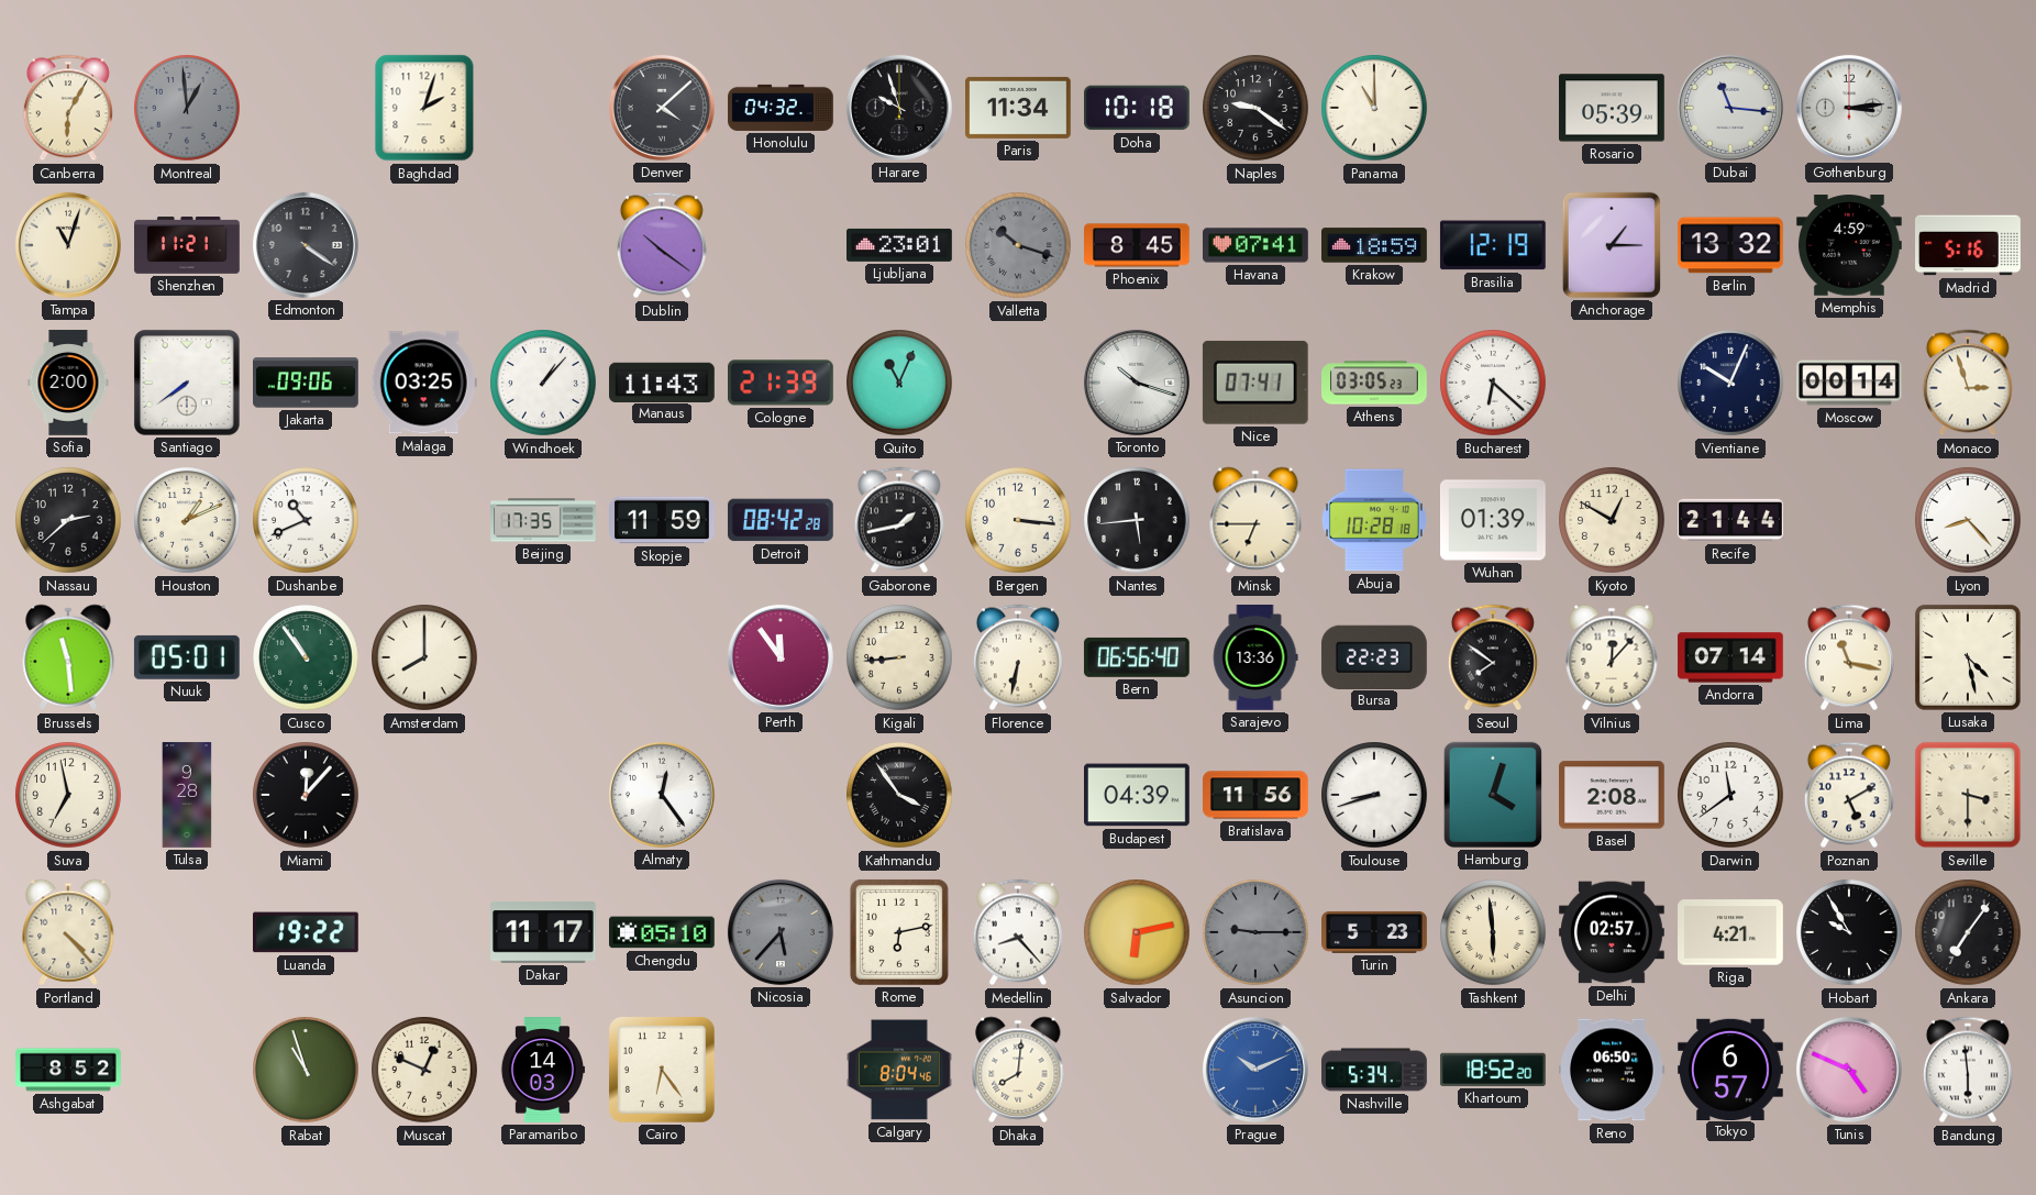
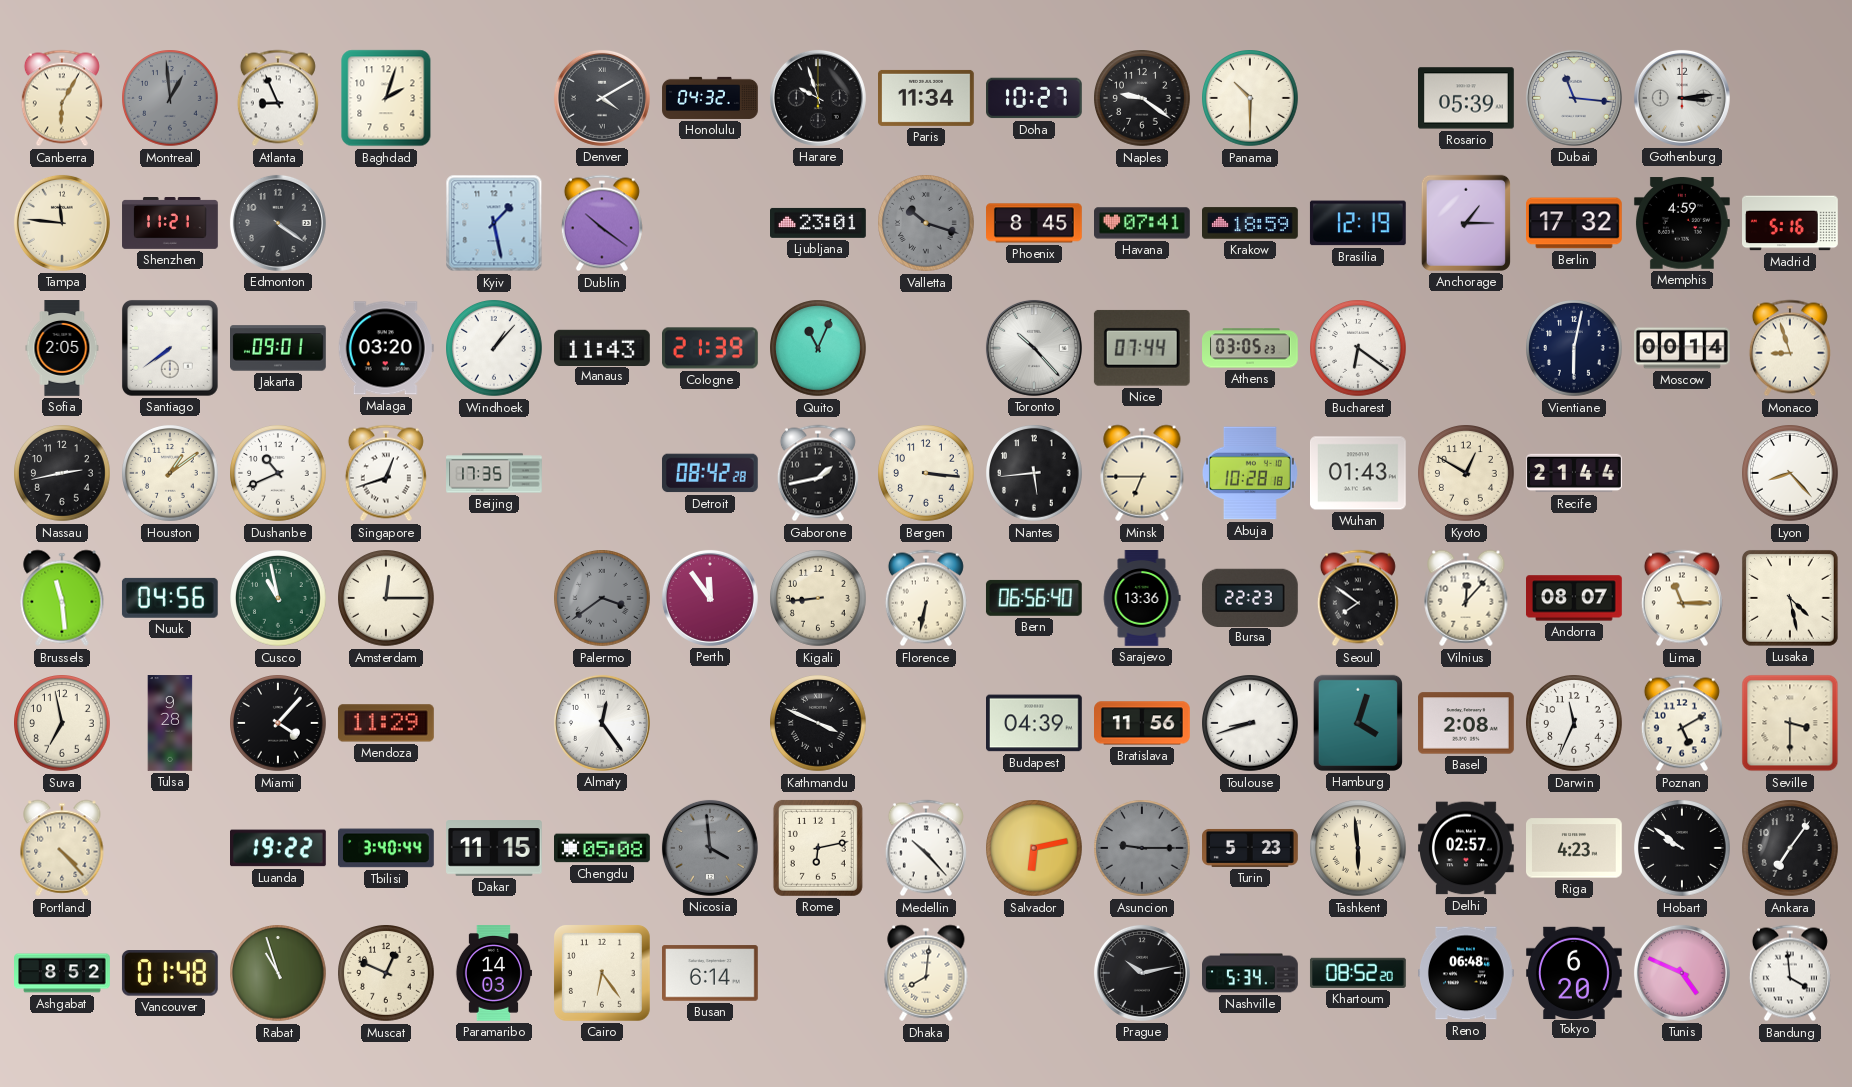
Atlanta: none -> 8:56 (278, 98)
Denver: 4:08 -> 4:10 (602, 98)
Doha: 10:18 -> 10:27 (1035, 98)
Panama: 11:00 -> 10:30 (1250, 98)
Tampa: 11:03 -> 11:46 (62, 223)
Kyiv: none -> 1:28 (494, 223)
Berlin: 13:32 -> 17:32 (1575, 223)
Sofia: 2:00 -> 2:05 (62, 348)
Jakarta: 09:06 -> 09:01 (279, 348)
Malaga: 03:25 -> 03:20 (386, 348)
Toronto: 10:18 -> 10:23 (1034, 348)
Nice: 07:41 -> 07:44 (1142, 348)
Bucharest: 6:22 -> 6:21 (1358, 348)
Vientiane: 10:04 -> 6:02 (1574, 348)
Monaco: 2:57 -> 8:57 (1790, 348)
Nassau: 2:38 -> 2:43 (62, 473)
Houston: 1:11 -> 1:09 (170, 473)
Singapore: none -> 12:42 (386, 473)
Skopje: 11:59 -> none (663, 520)
Wuhan: 01:39 -> 01:43 (1359, 473)
Nuuk: 05:01 -> 04:56 (170, 598)
Cusco: 10:54 -> 10:58 (278, 598)
Amsterdam: 8:00 -> 12:15 (386, 598)
Palermo: none -> 3:39 (602, 598)
Andorra: 07:14 -> 08:07 (1575, 598)
Lima: 11:17 -> 11:15 (1682, 598)
Miami: 12:07 -> 4:07 (278, 723)
Mendoza: none -> 11:29 (386, 723)
Kathmandu: 3:54 -> 3:49 (818, 723)
Darwin: 11:39 -> 11:34 (1574, 723)
Tbilisi: none -> 3:40 (387, 848)
Dakar: 11:17 -> 11:15 (495, 848)
Chengdu: 05:10 -> 05:08 (603, 848)
Nicosia: 5:37 -> 3:59 (710, 848)
Medellin: 8:23 -> 10:23 (926, 848)
Riga: 4:21 -> 4:23 (1575, 848)
Hobart: 9:55 -> 9:51 (1682, 848)
Vancouver: none -> 01:48 (170, 973)
Busan: none -> 6:14 (711, 973)
Calgary: 8:04 -> none (900, 1070)
Prague: 10:11 -> 10:13 (1142, 973)
Prague dial: blue -> black (1142, 973)
Khartoum: 18:52 -> 08:52 (1358, 973)
Reno: 06:50 -> 06:48 (1467, 973)
Tokyo: 6:57 -> 6:20 (1575, 972)
Bandung: 5:59 -> 3:59 (1790, 973)
